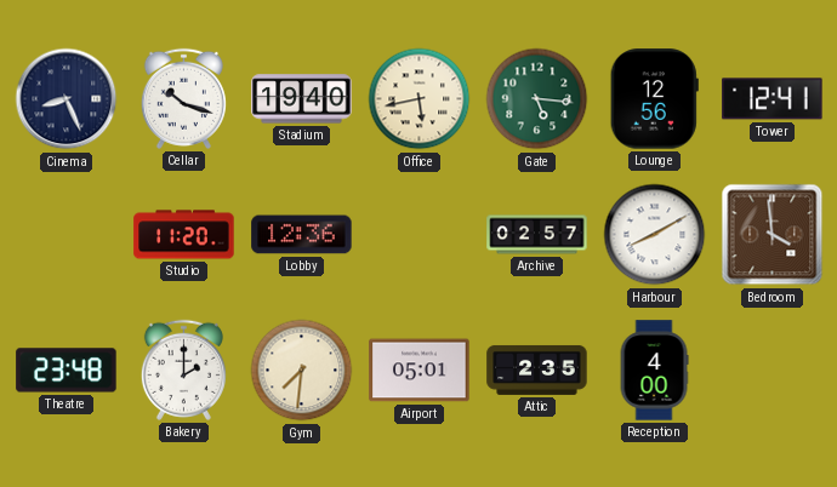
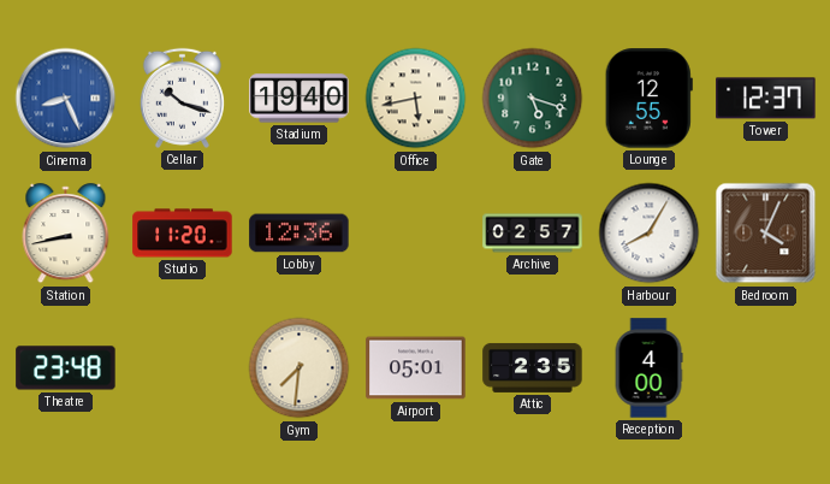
Cinema dial: navy -> blue (66, 99)
Gate: 5:16 -> 5:18 (533, 99)
Lounge: 12:56 -> 12:55 (648, 99)
Tower: 12:41 -> 12:37 (766, 99)
Station: none -> 8:43 (66, 234)
Harbour: 8:10 -> 8:05 (650, 234)
Bedroom: 3:59 -> 4:04 (766, 234)
Bakery: 2:00 -> none (183, 369)
